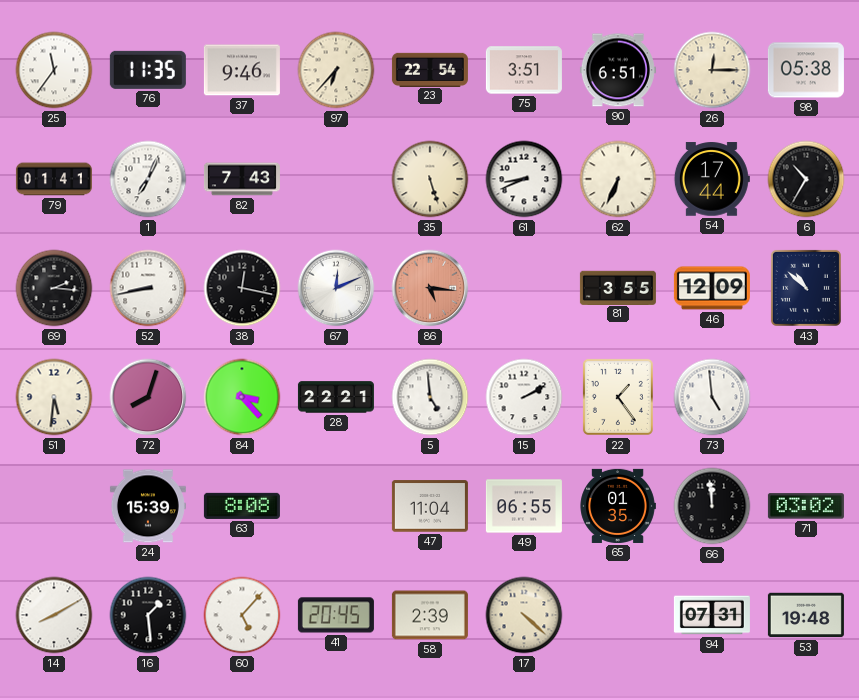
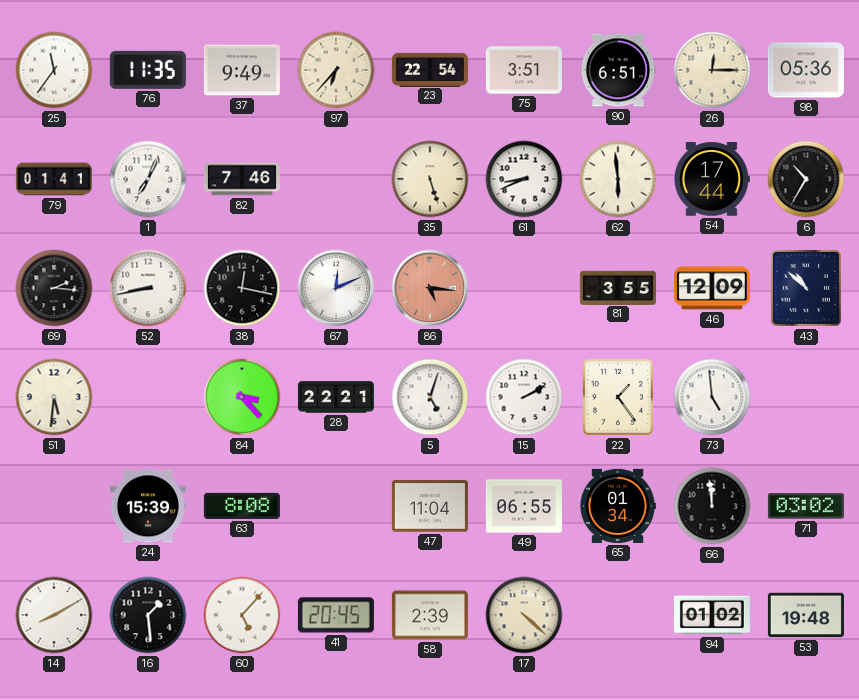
37: 9:46 -> 9:49 (242, 70)
98: 05:38 -> 05:36 (806, 70)
82: 7:43 -> 7:46 (242, 179)
62: 6:34 -> 5:59 (618, 179)
72: 8:03 -> none (148, 397)
5: 4:59 -> 5:03 (430, 397)
65: 01:35 -> 01:34 (618, 506)
94: 07:31 -> 01:02 (712, 615)
